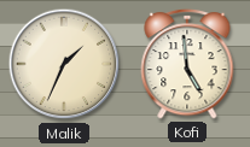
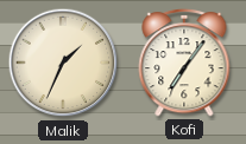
Kofi: 4:59 -> 7:06 (184, 63)
